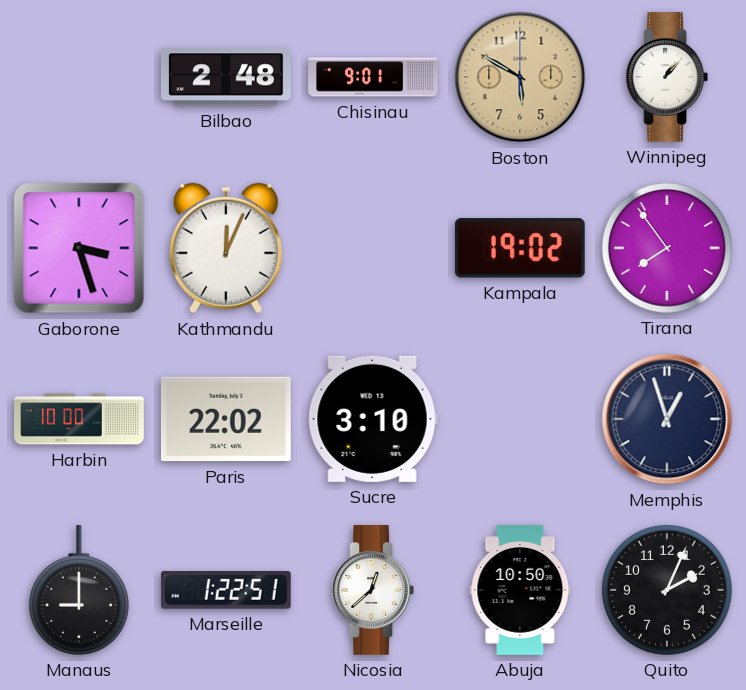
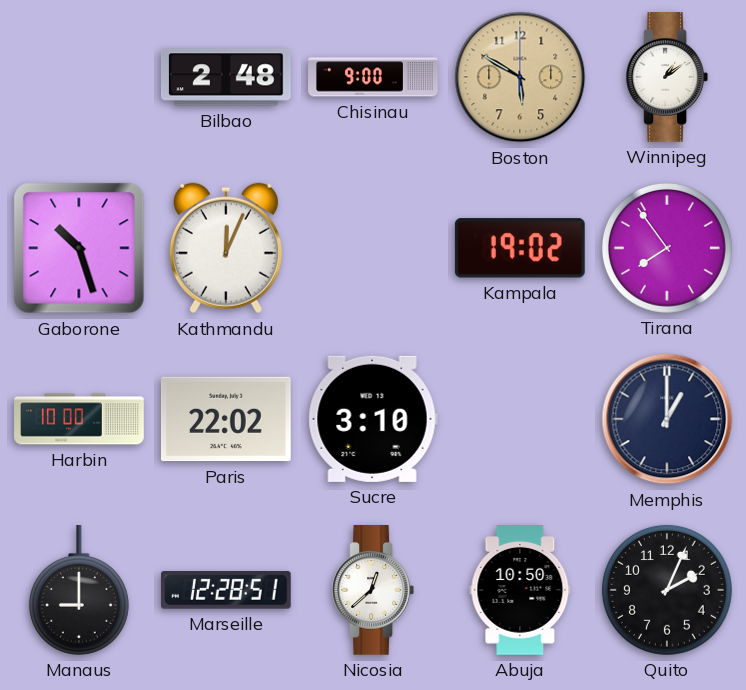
Chisinau: 9:01 -> 9:00 (373, 77)
Winnipeg: 1:07 -> 1:09 (667, 78)
Gaborone: 3:27 -> 10:27 (79, 248)
Memphis: 12:57 -> 1:00 (667, 419)
Marseille: 1:22 -> 12:28 (226, 591)
